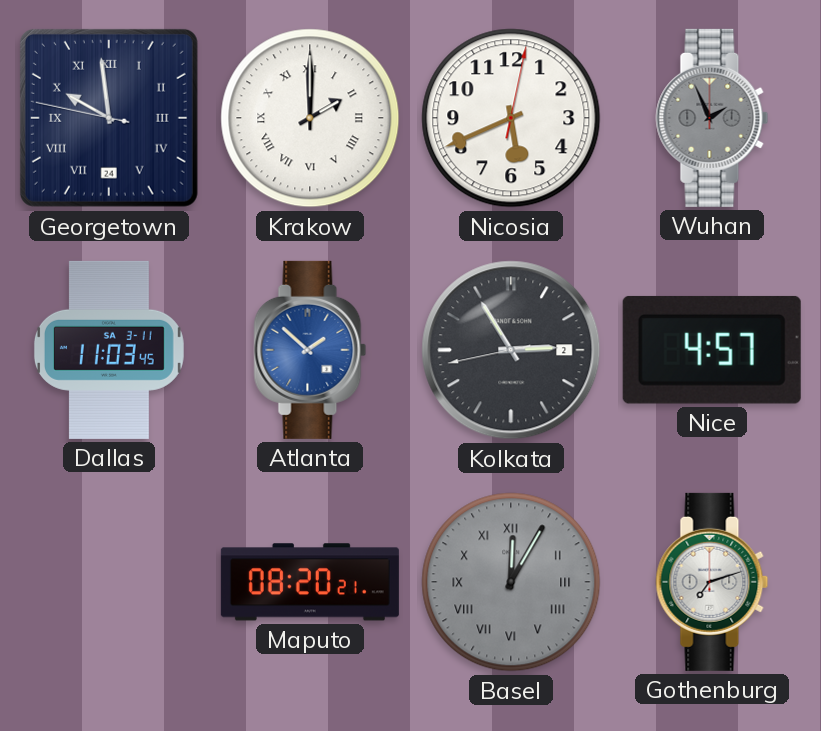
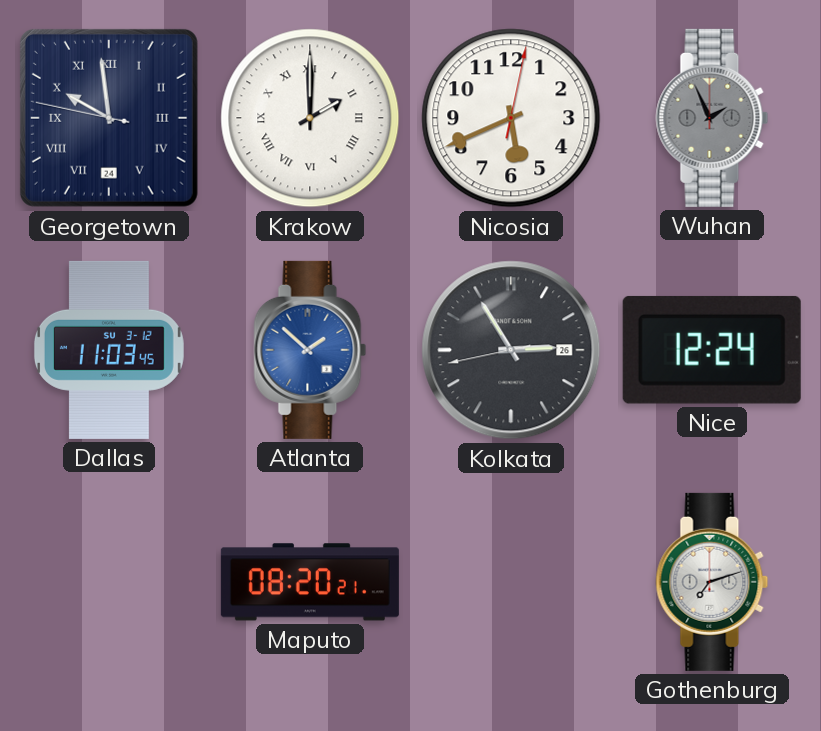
Dallas date: SA 3-11 -> SU 3-12 (109, 350)
Kolkata date: 2 -> 26 (511, 350)
Nice: 4:57 -> 12:24 (712, 350)
Basel: 12:05 -> none (511, 582)
